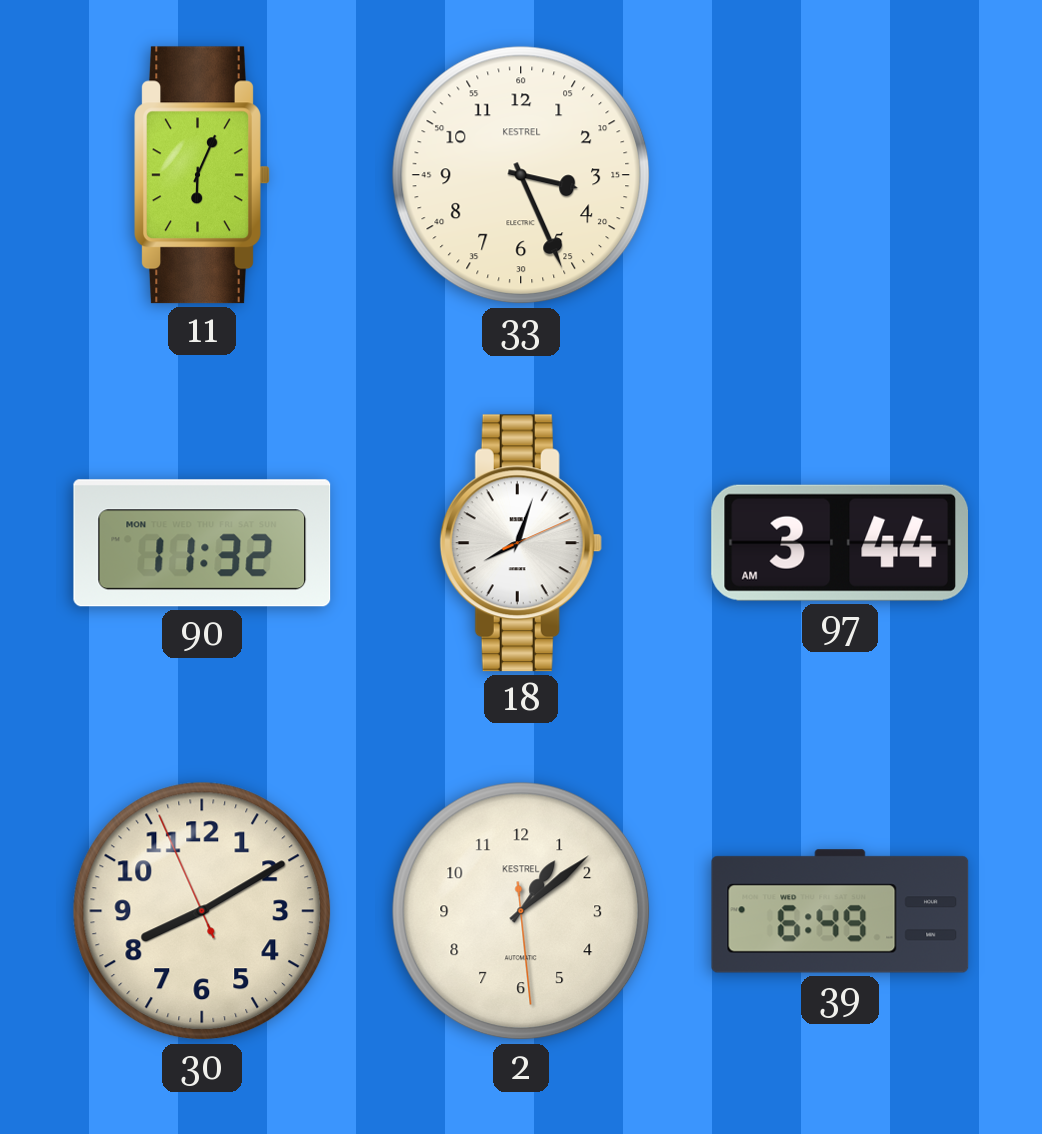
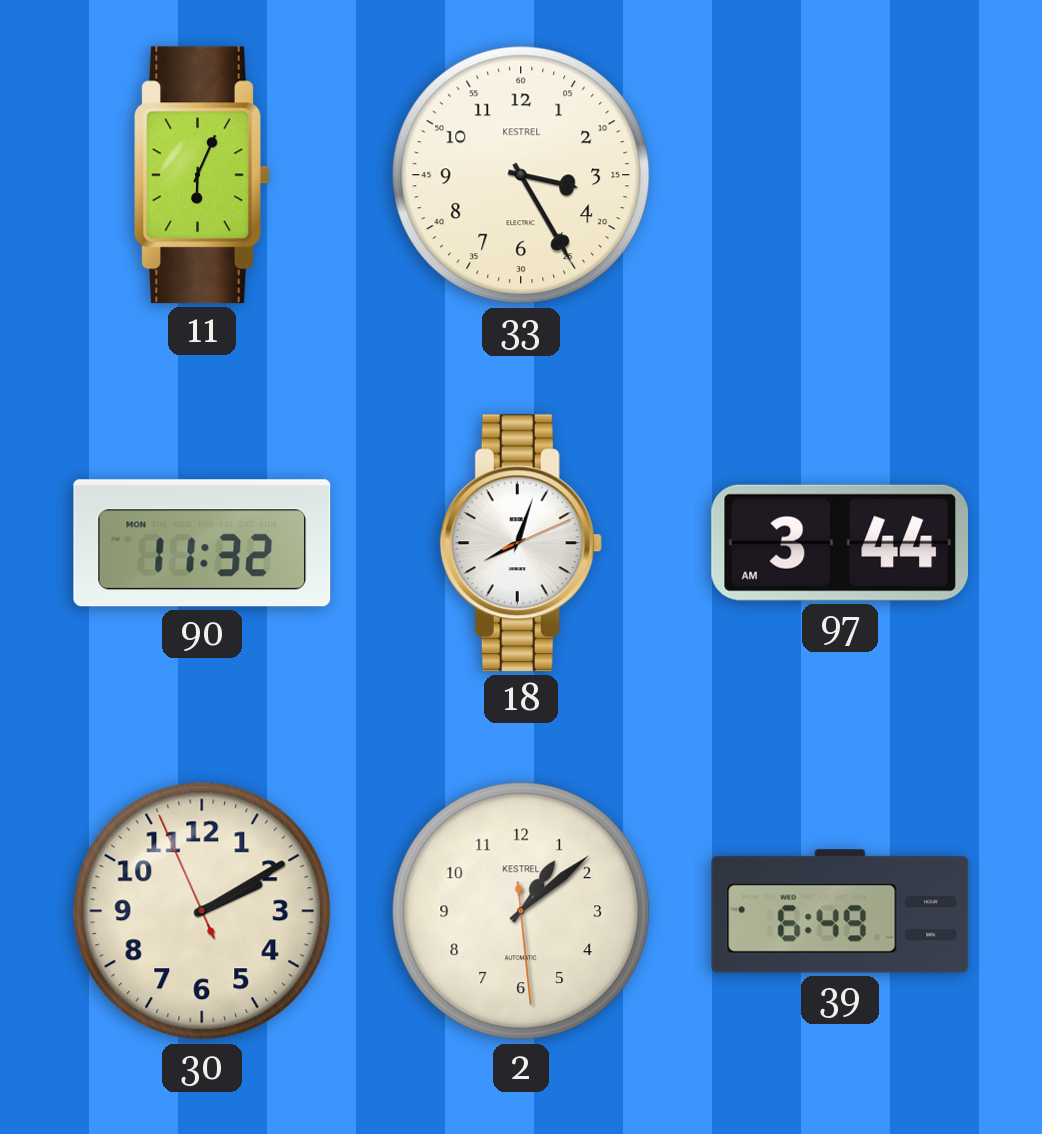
33: 3:26 -> 3:25 (521, 175)
30: 8:09 -> 2:09 (202, 911)
